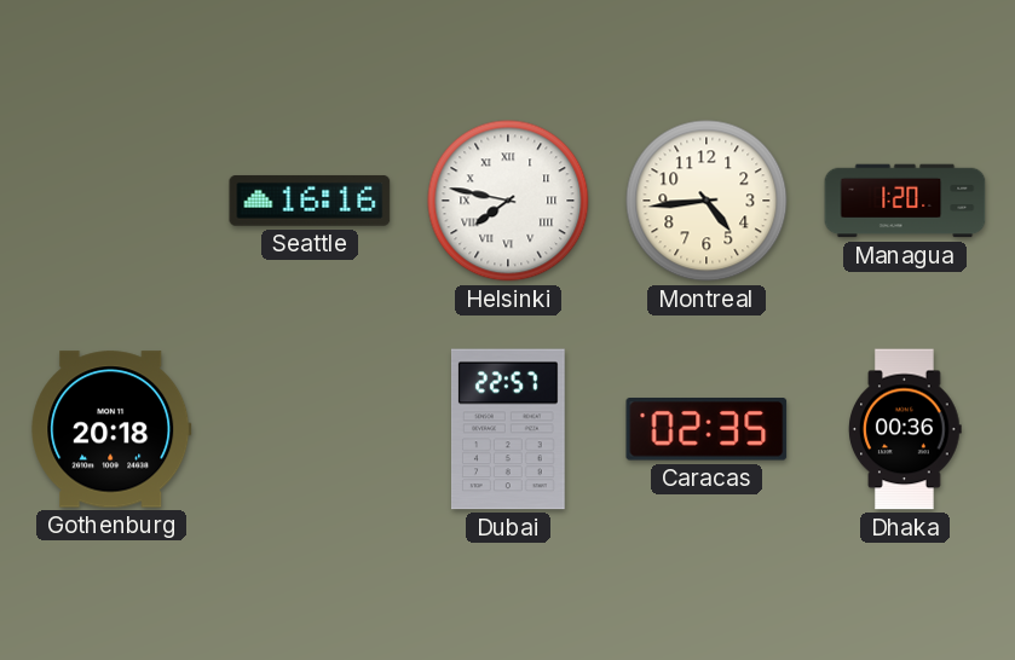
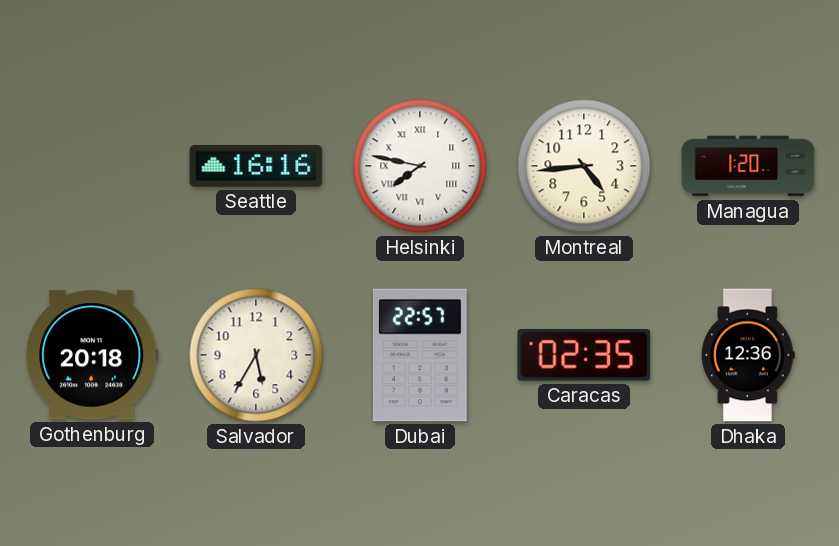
Salvador: none -> 5:35 (256, 355)
Dhaka: 00:36 -> 12:36 (748, 355)
